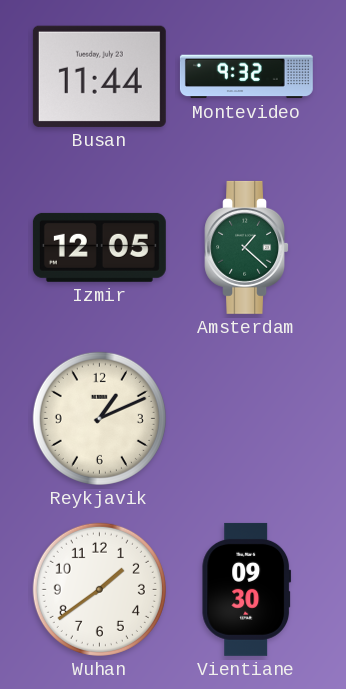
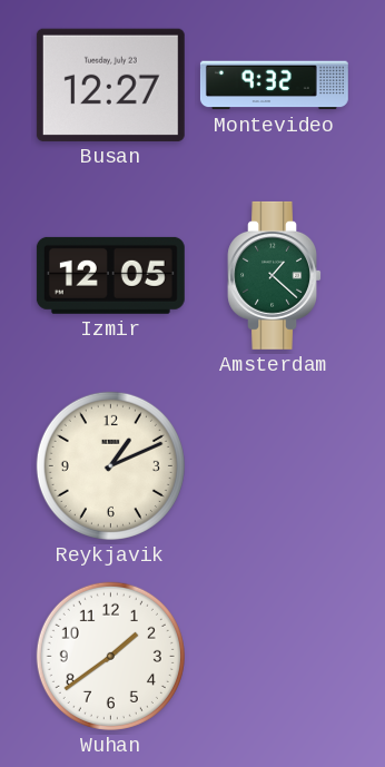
Busan: 11:44 -> 12:27 (110, 85)
Vientiane: 09:30 -> none (247, 589)
